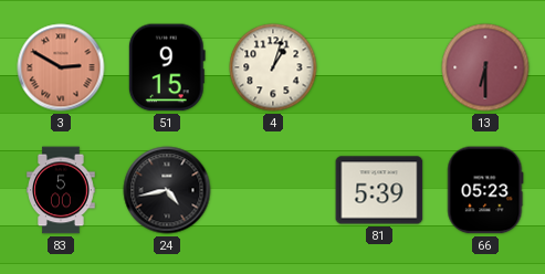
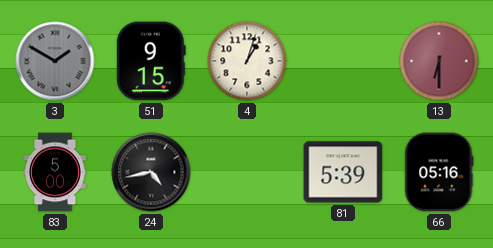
3: 2:50 -> 1:50 (55, 61)
3 dial: salmon -> grey (55, 61)
66: 05:23 -> 05:16 (439, 172)
